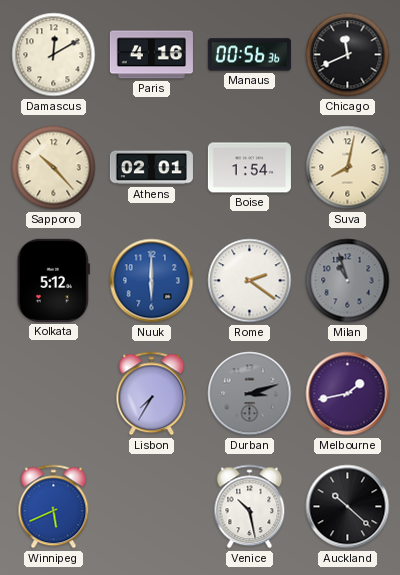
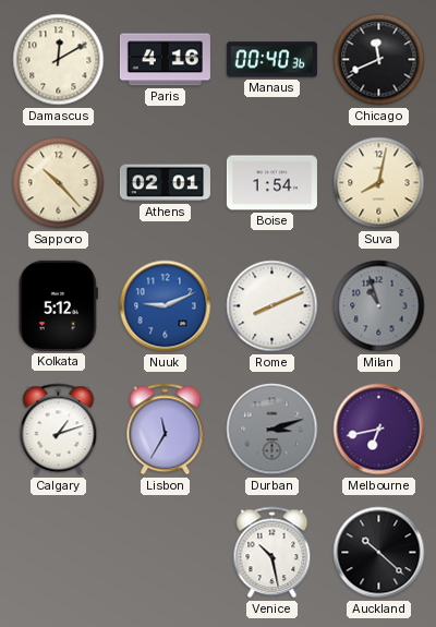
Manaus: 00:56 -> 00:40 (271, 60)
Nuuk: 6:00 -> 9:11 (166, 306)
Rome: 2:21 -> 8:11 (272, 306)
Calgary: none -> 1:12 (59, 430)
Lisbon: 7:35 -> 11:35 (166, 430)
Melbourne: 1:43 -> 6:43 (379, 430)
Winnipeg: 5:41 -> none (54, 507)
